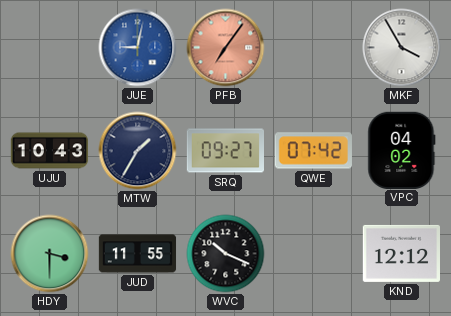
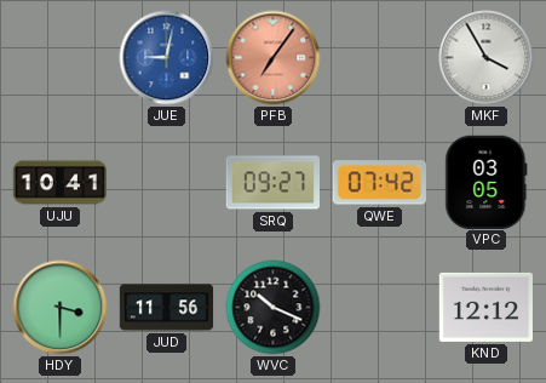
UJU: 10:43 -> 10:41 (61, 183)
MTW: 1:35 -> none (138, 151)
VPC: 04:02 -> 03:05 (487, 182)
JUD: 11:55 -> 11:56 (167, 308)
